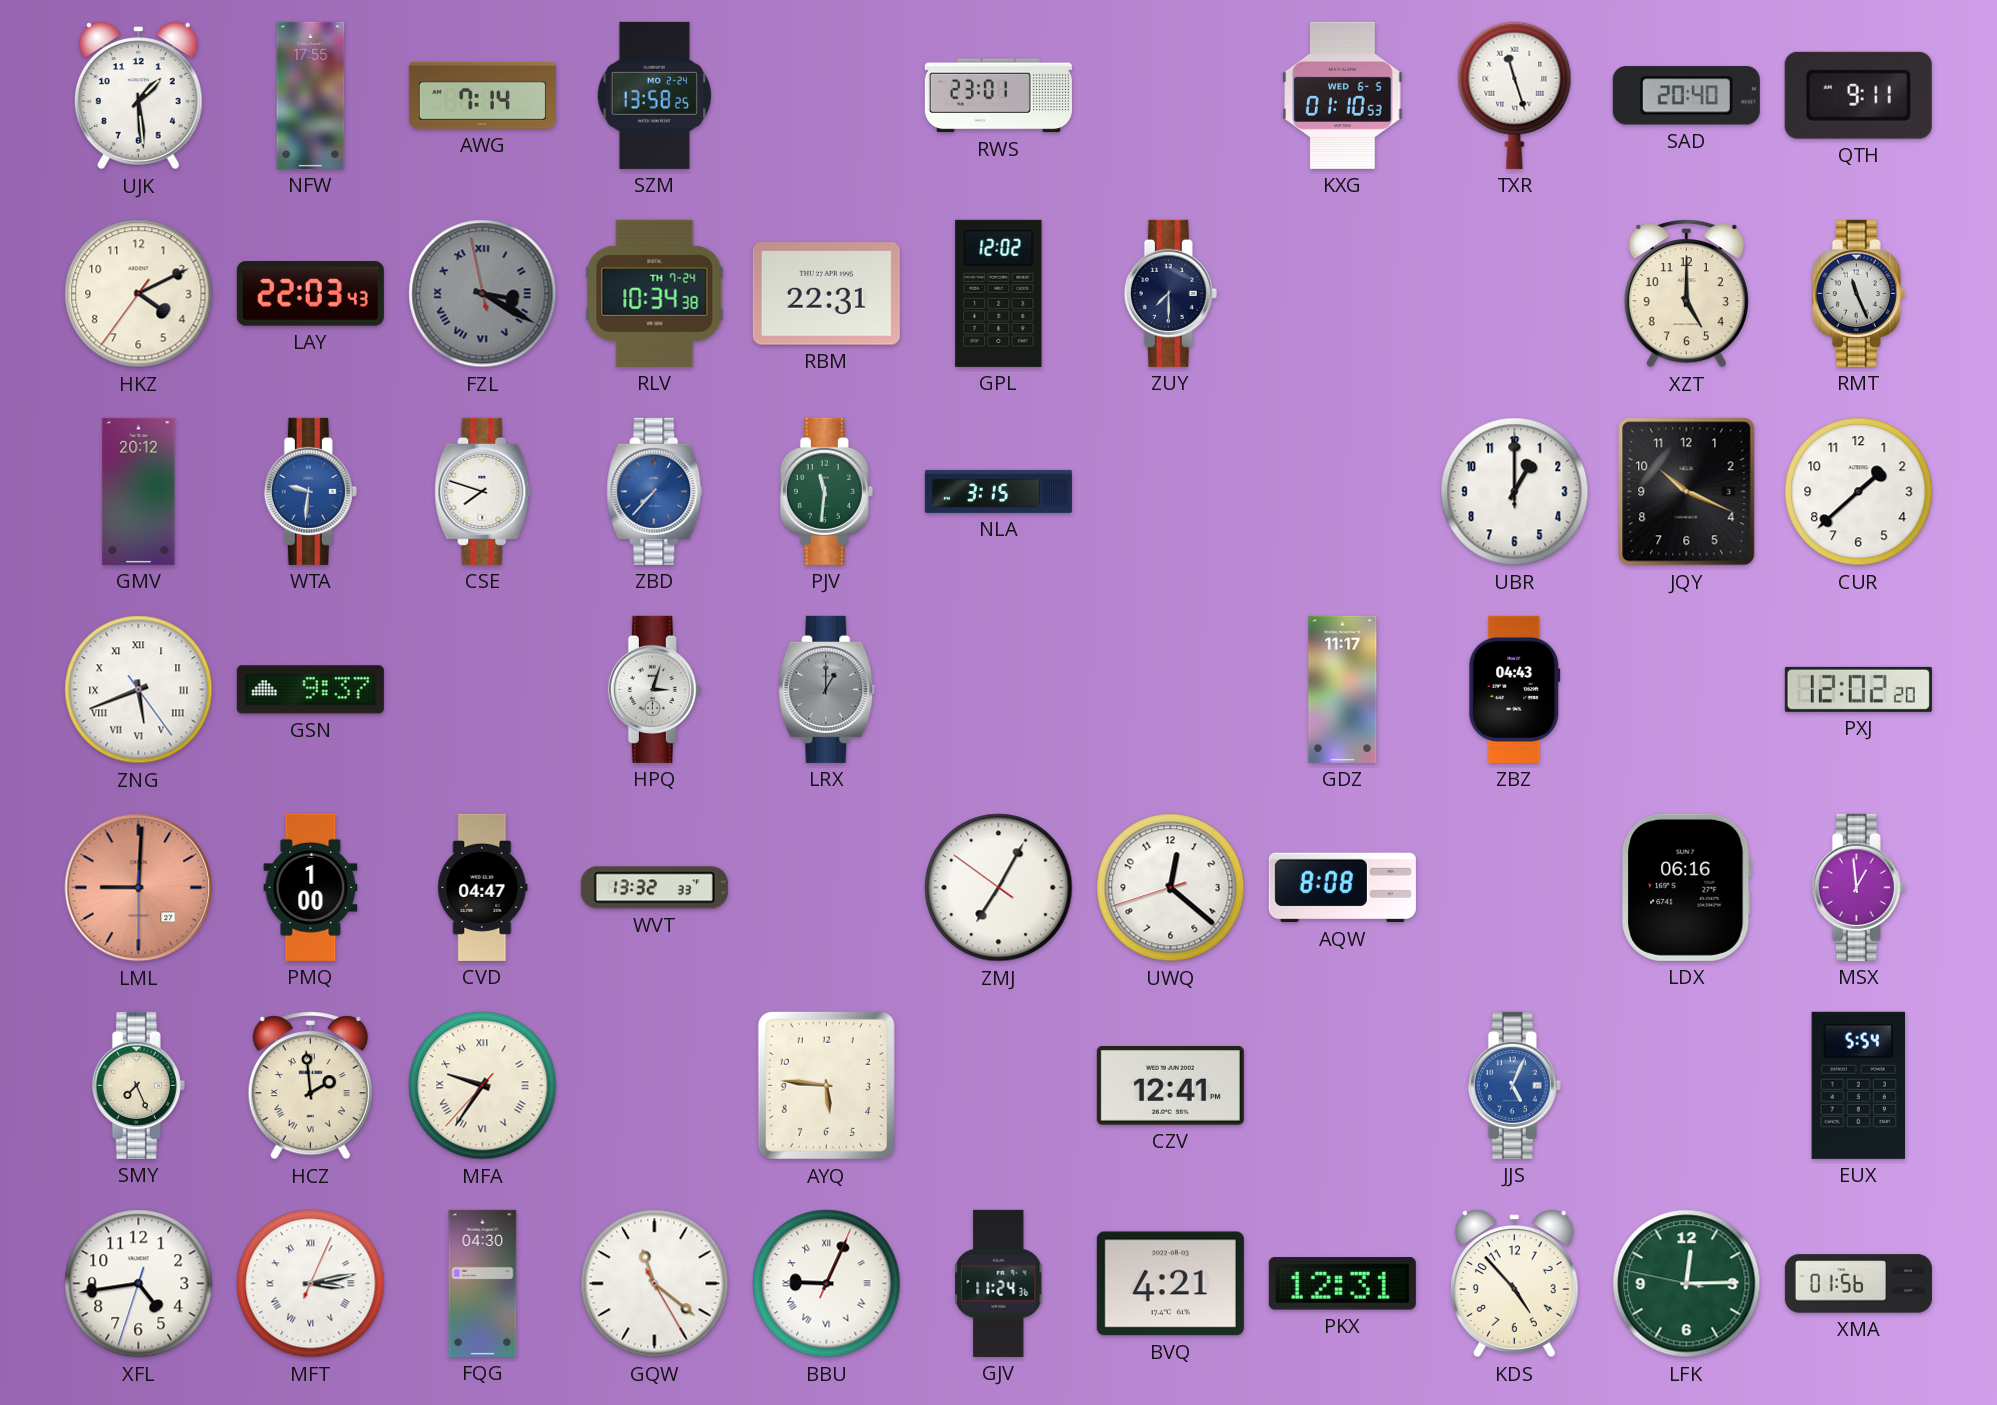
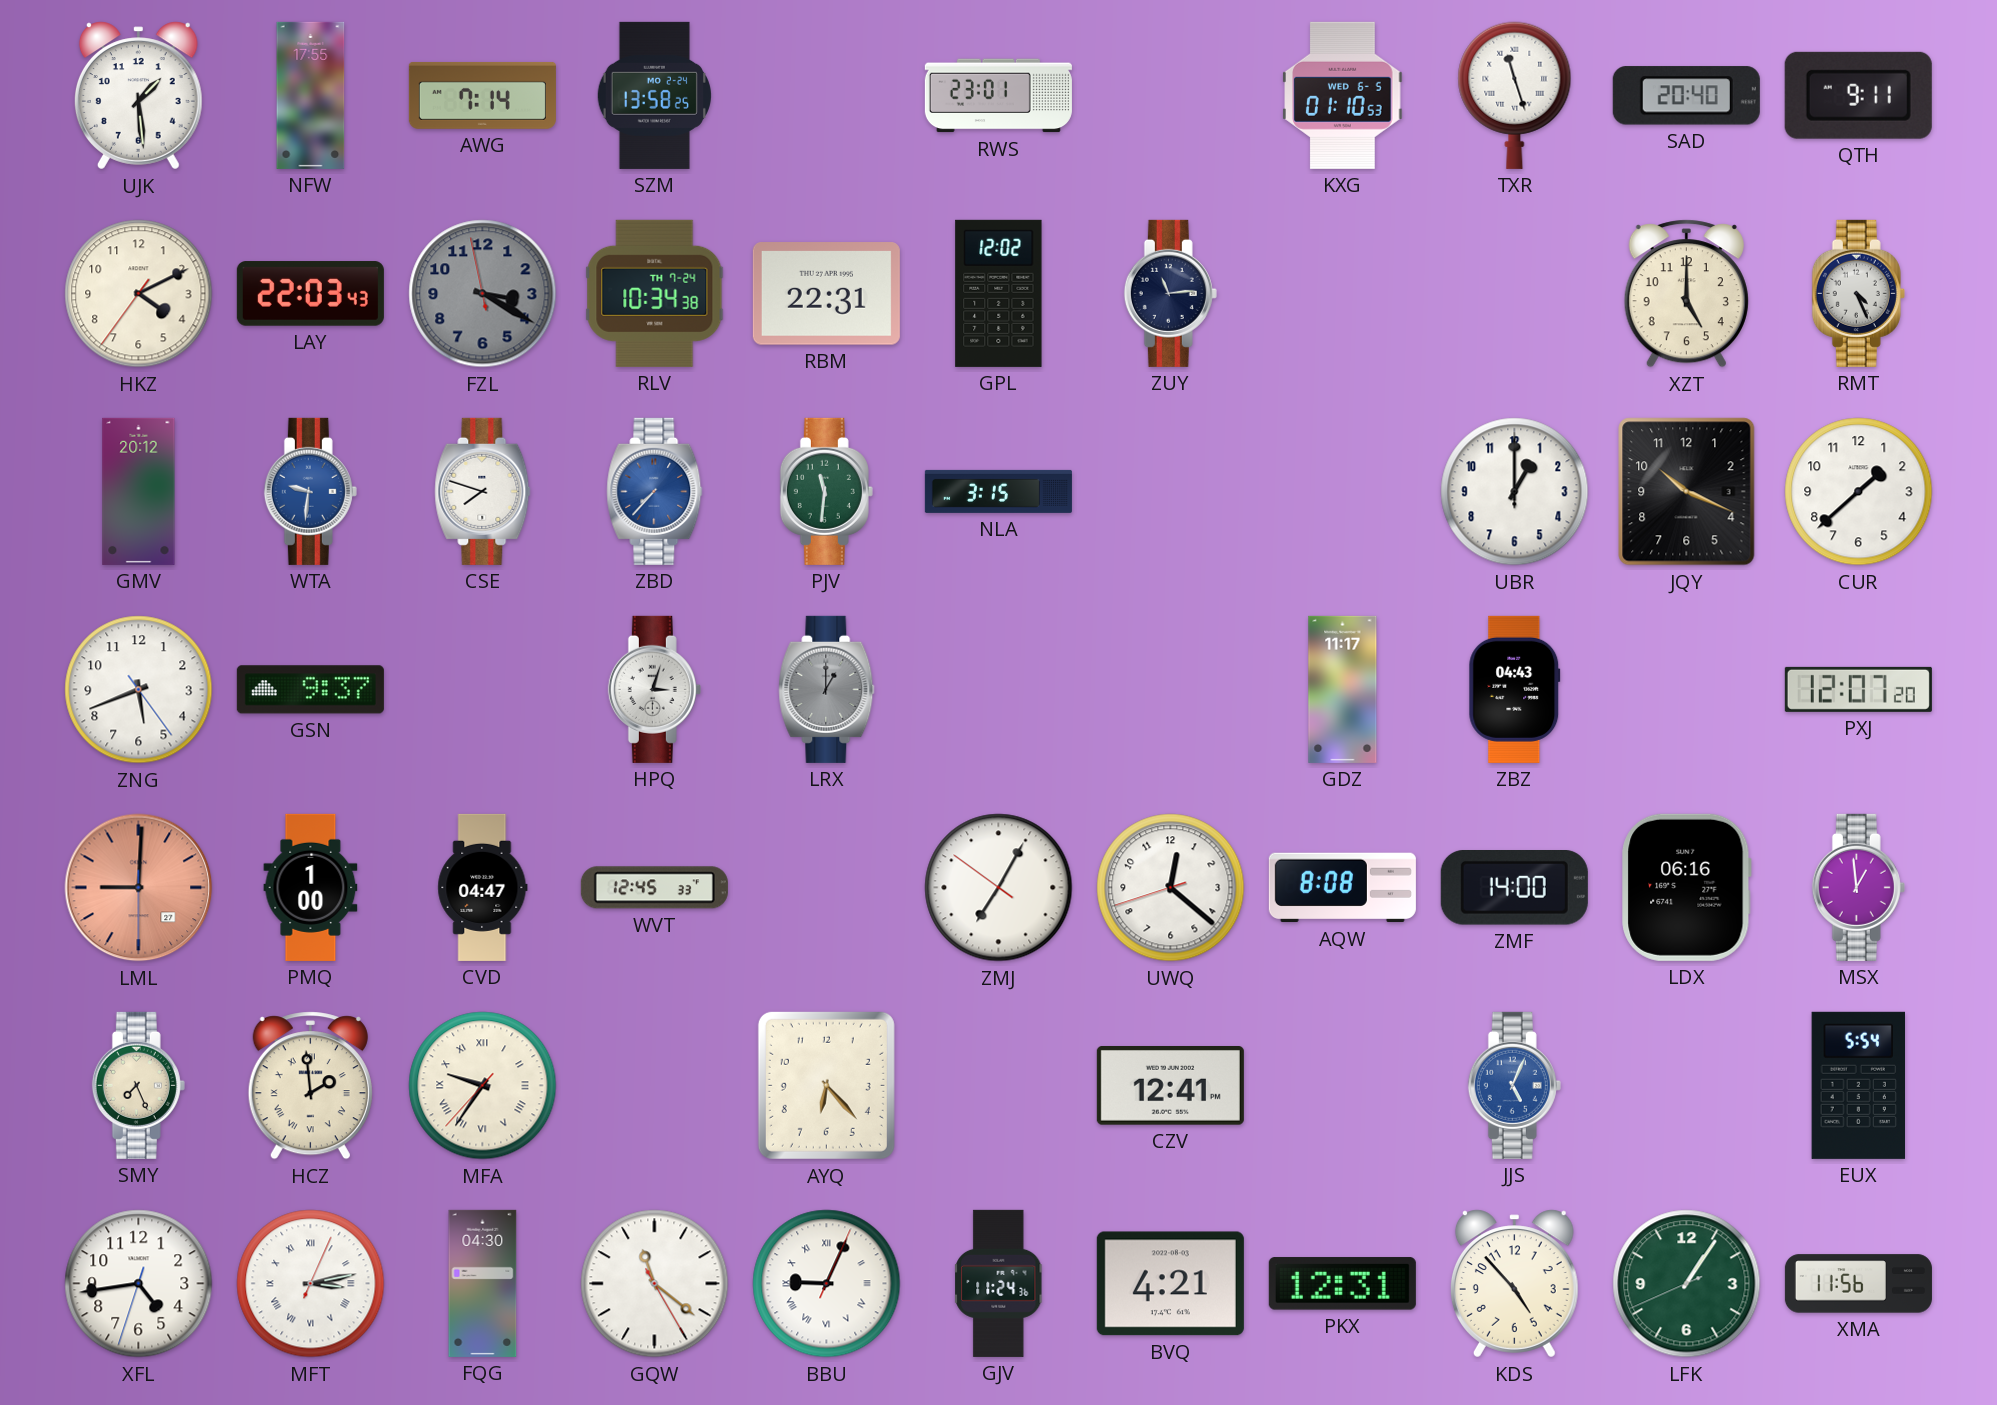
FZL numerals: Roman -> Arabic (483, 294)
ZUY: 7:30 -> 11:14 (1170, 293)
RMT: 11:26 -> 4:26 (1858, 293)
ZNG numerals: Roman -> Arabic (139, 690)
PXJ: 12:02 -> 12:07 (1858, 689)
WVT: 13:32 -> 12:45 (654, 888)
ZMF: none -> 14:00 (1514, 888)
AYQ: 5:46 -> 6:23 (826, 1085)
LFK: 12:14 -> 1:05 (1687, 1284)
XMA: 01:56 -> 11:56 (1858, 1284)
